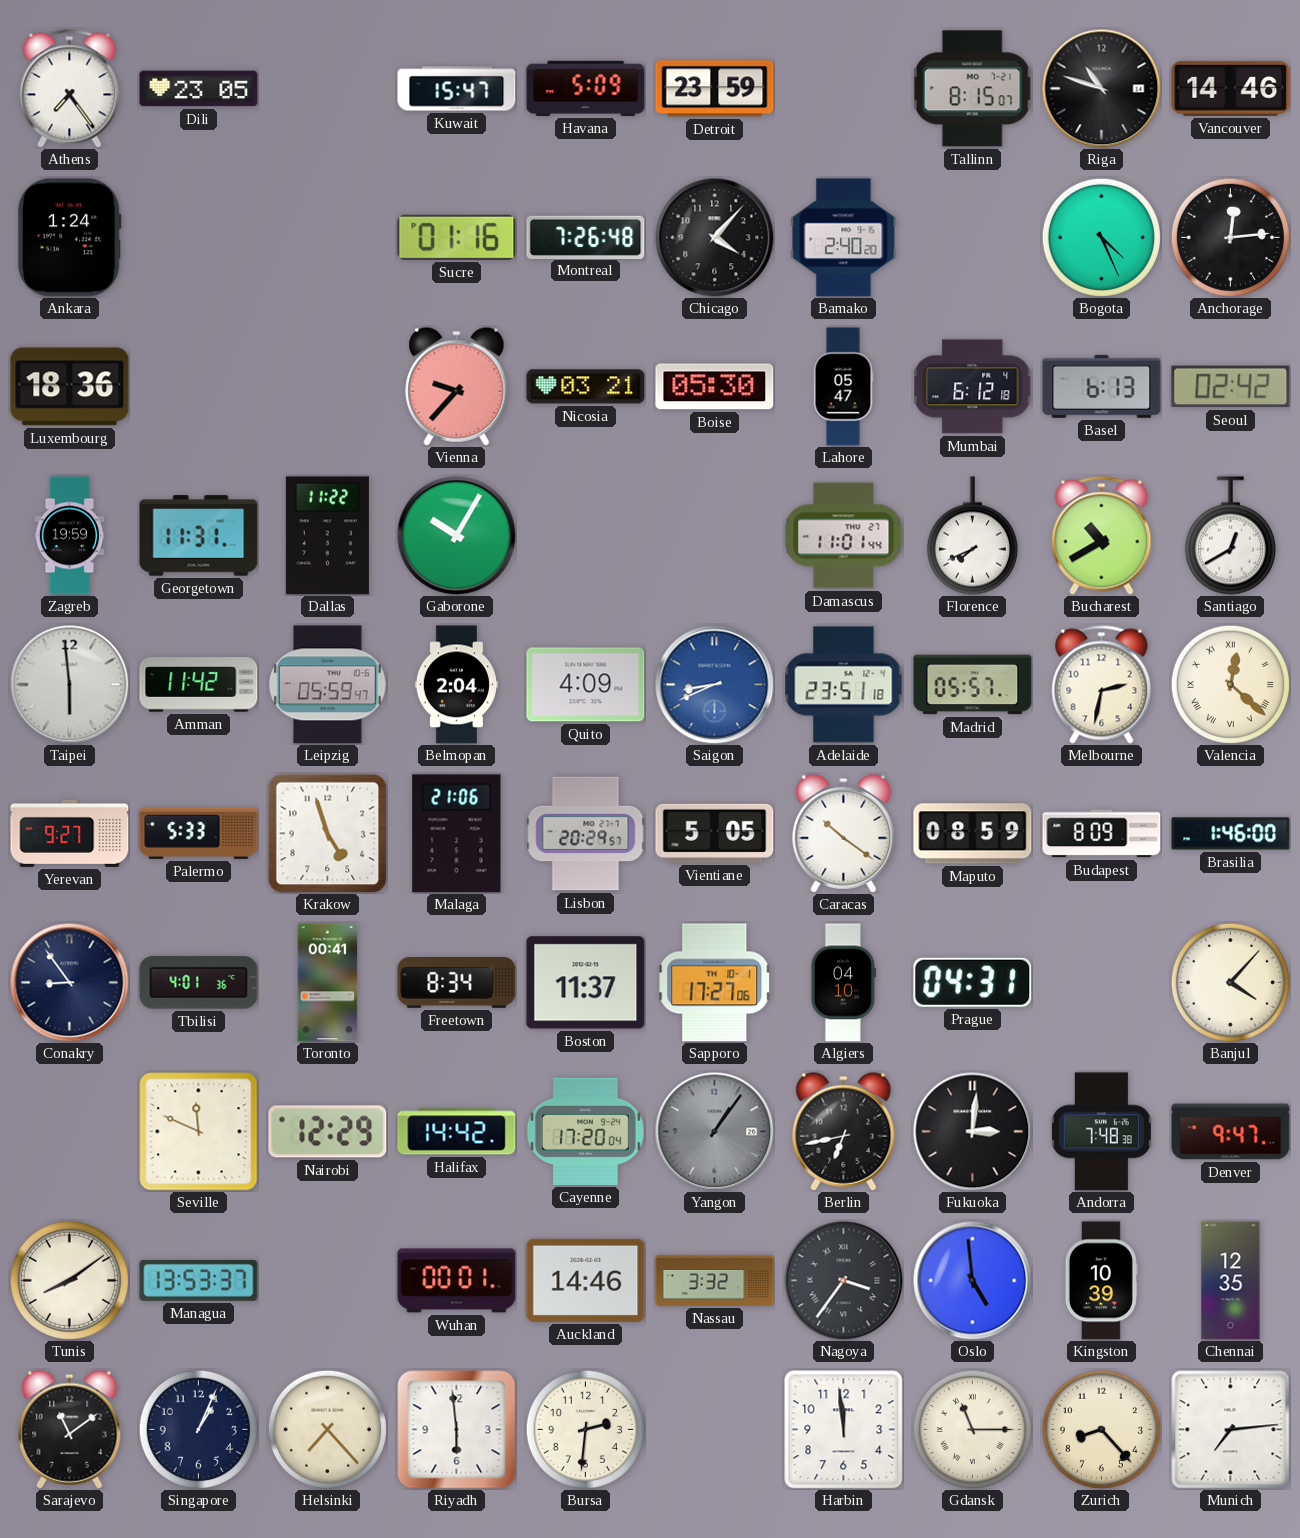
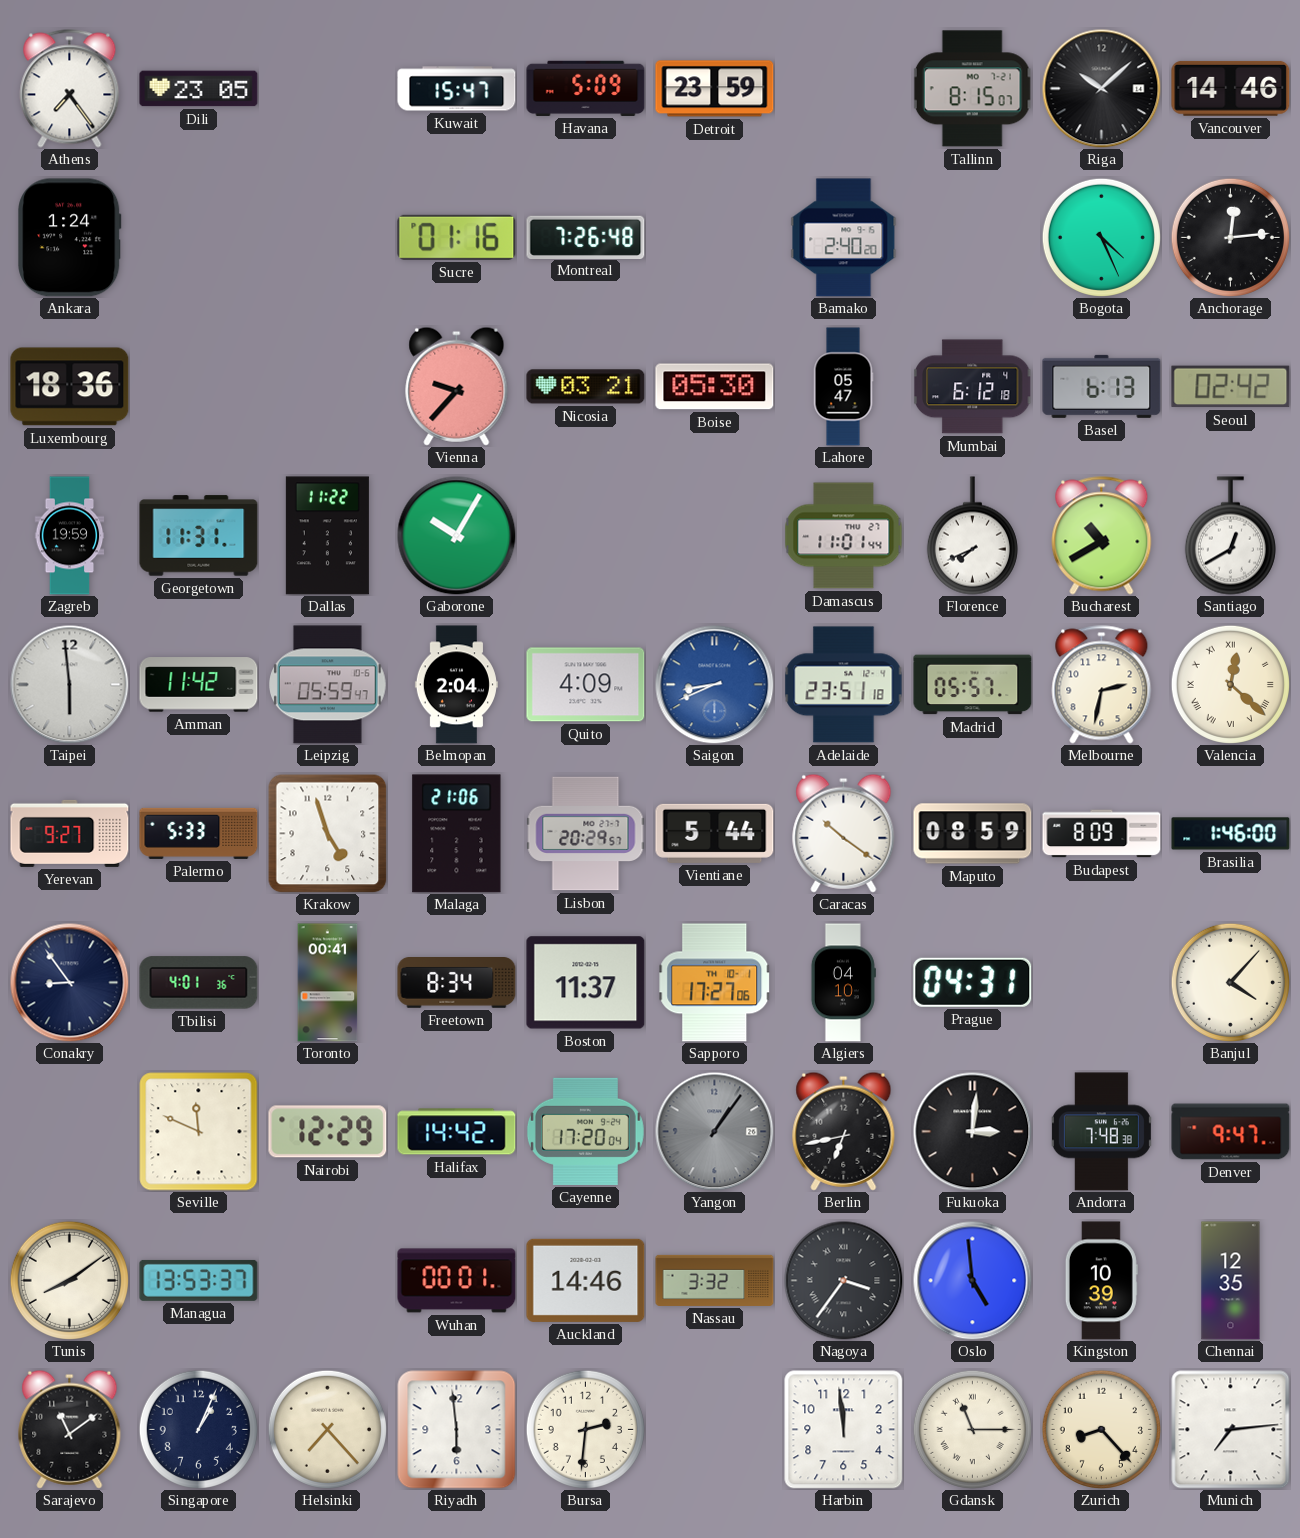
Riga: 10:48 -> 10:08 (1102, 89)
Chicago: 4:07 -> none (715, 238)
Vientiane: 5:05 -> 5:44 (715, 833)
